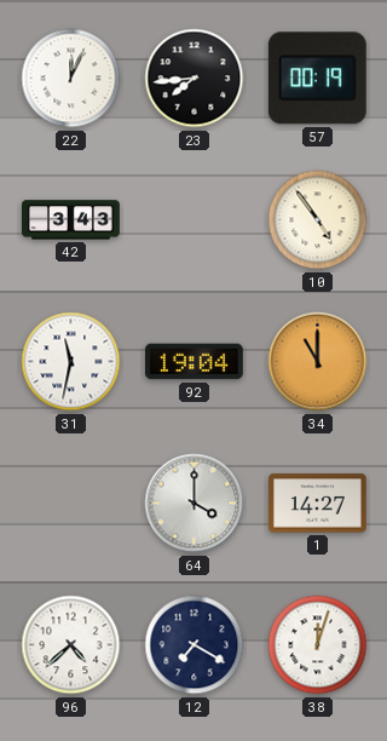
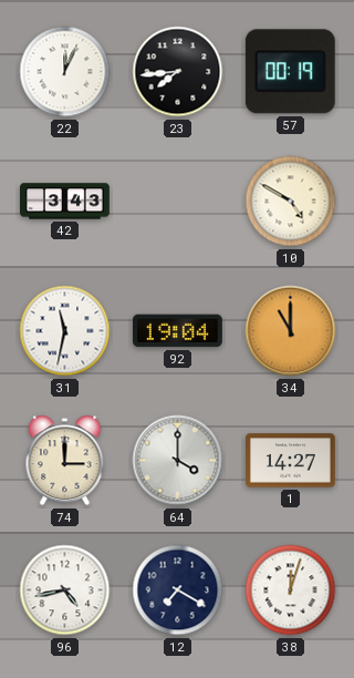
10: 4:54 -> 4:50 (291, 202)
74: none -> 3:00 (65, 461)
96: 4:38 -> 4:43 (65, 590)
